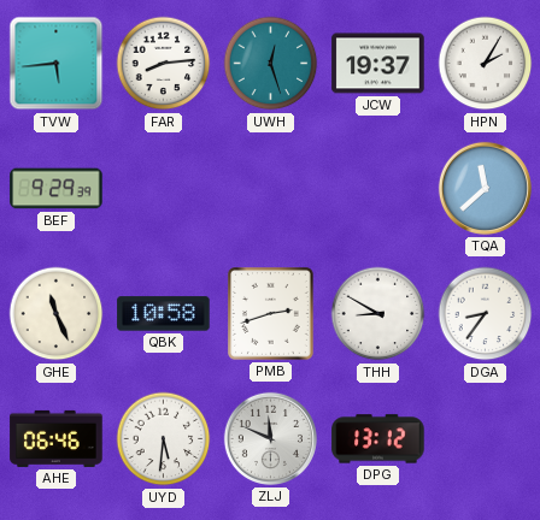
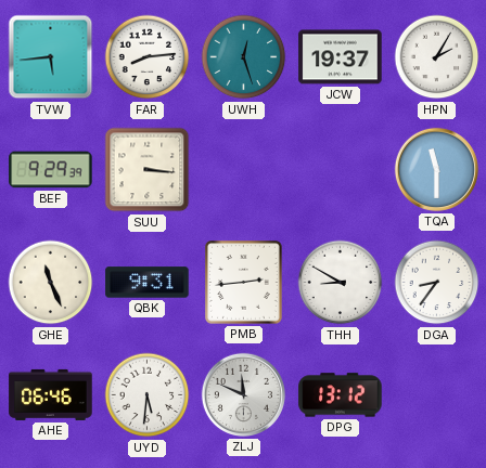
SUU: none -> 3:16 (148, 170)
TQA: 11:38 -> 11:30 (436, 169)
QBK: 10:58 -> 9:31 (148, 283)
PMB: 2:42 -> 2:44 (244, 283)
